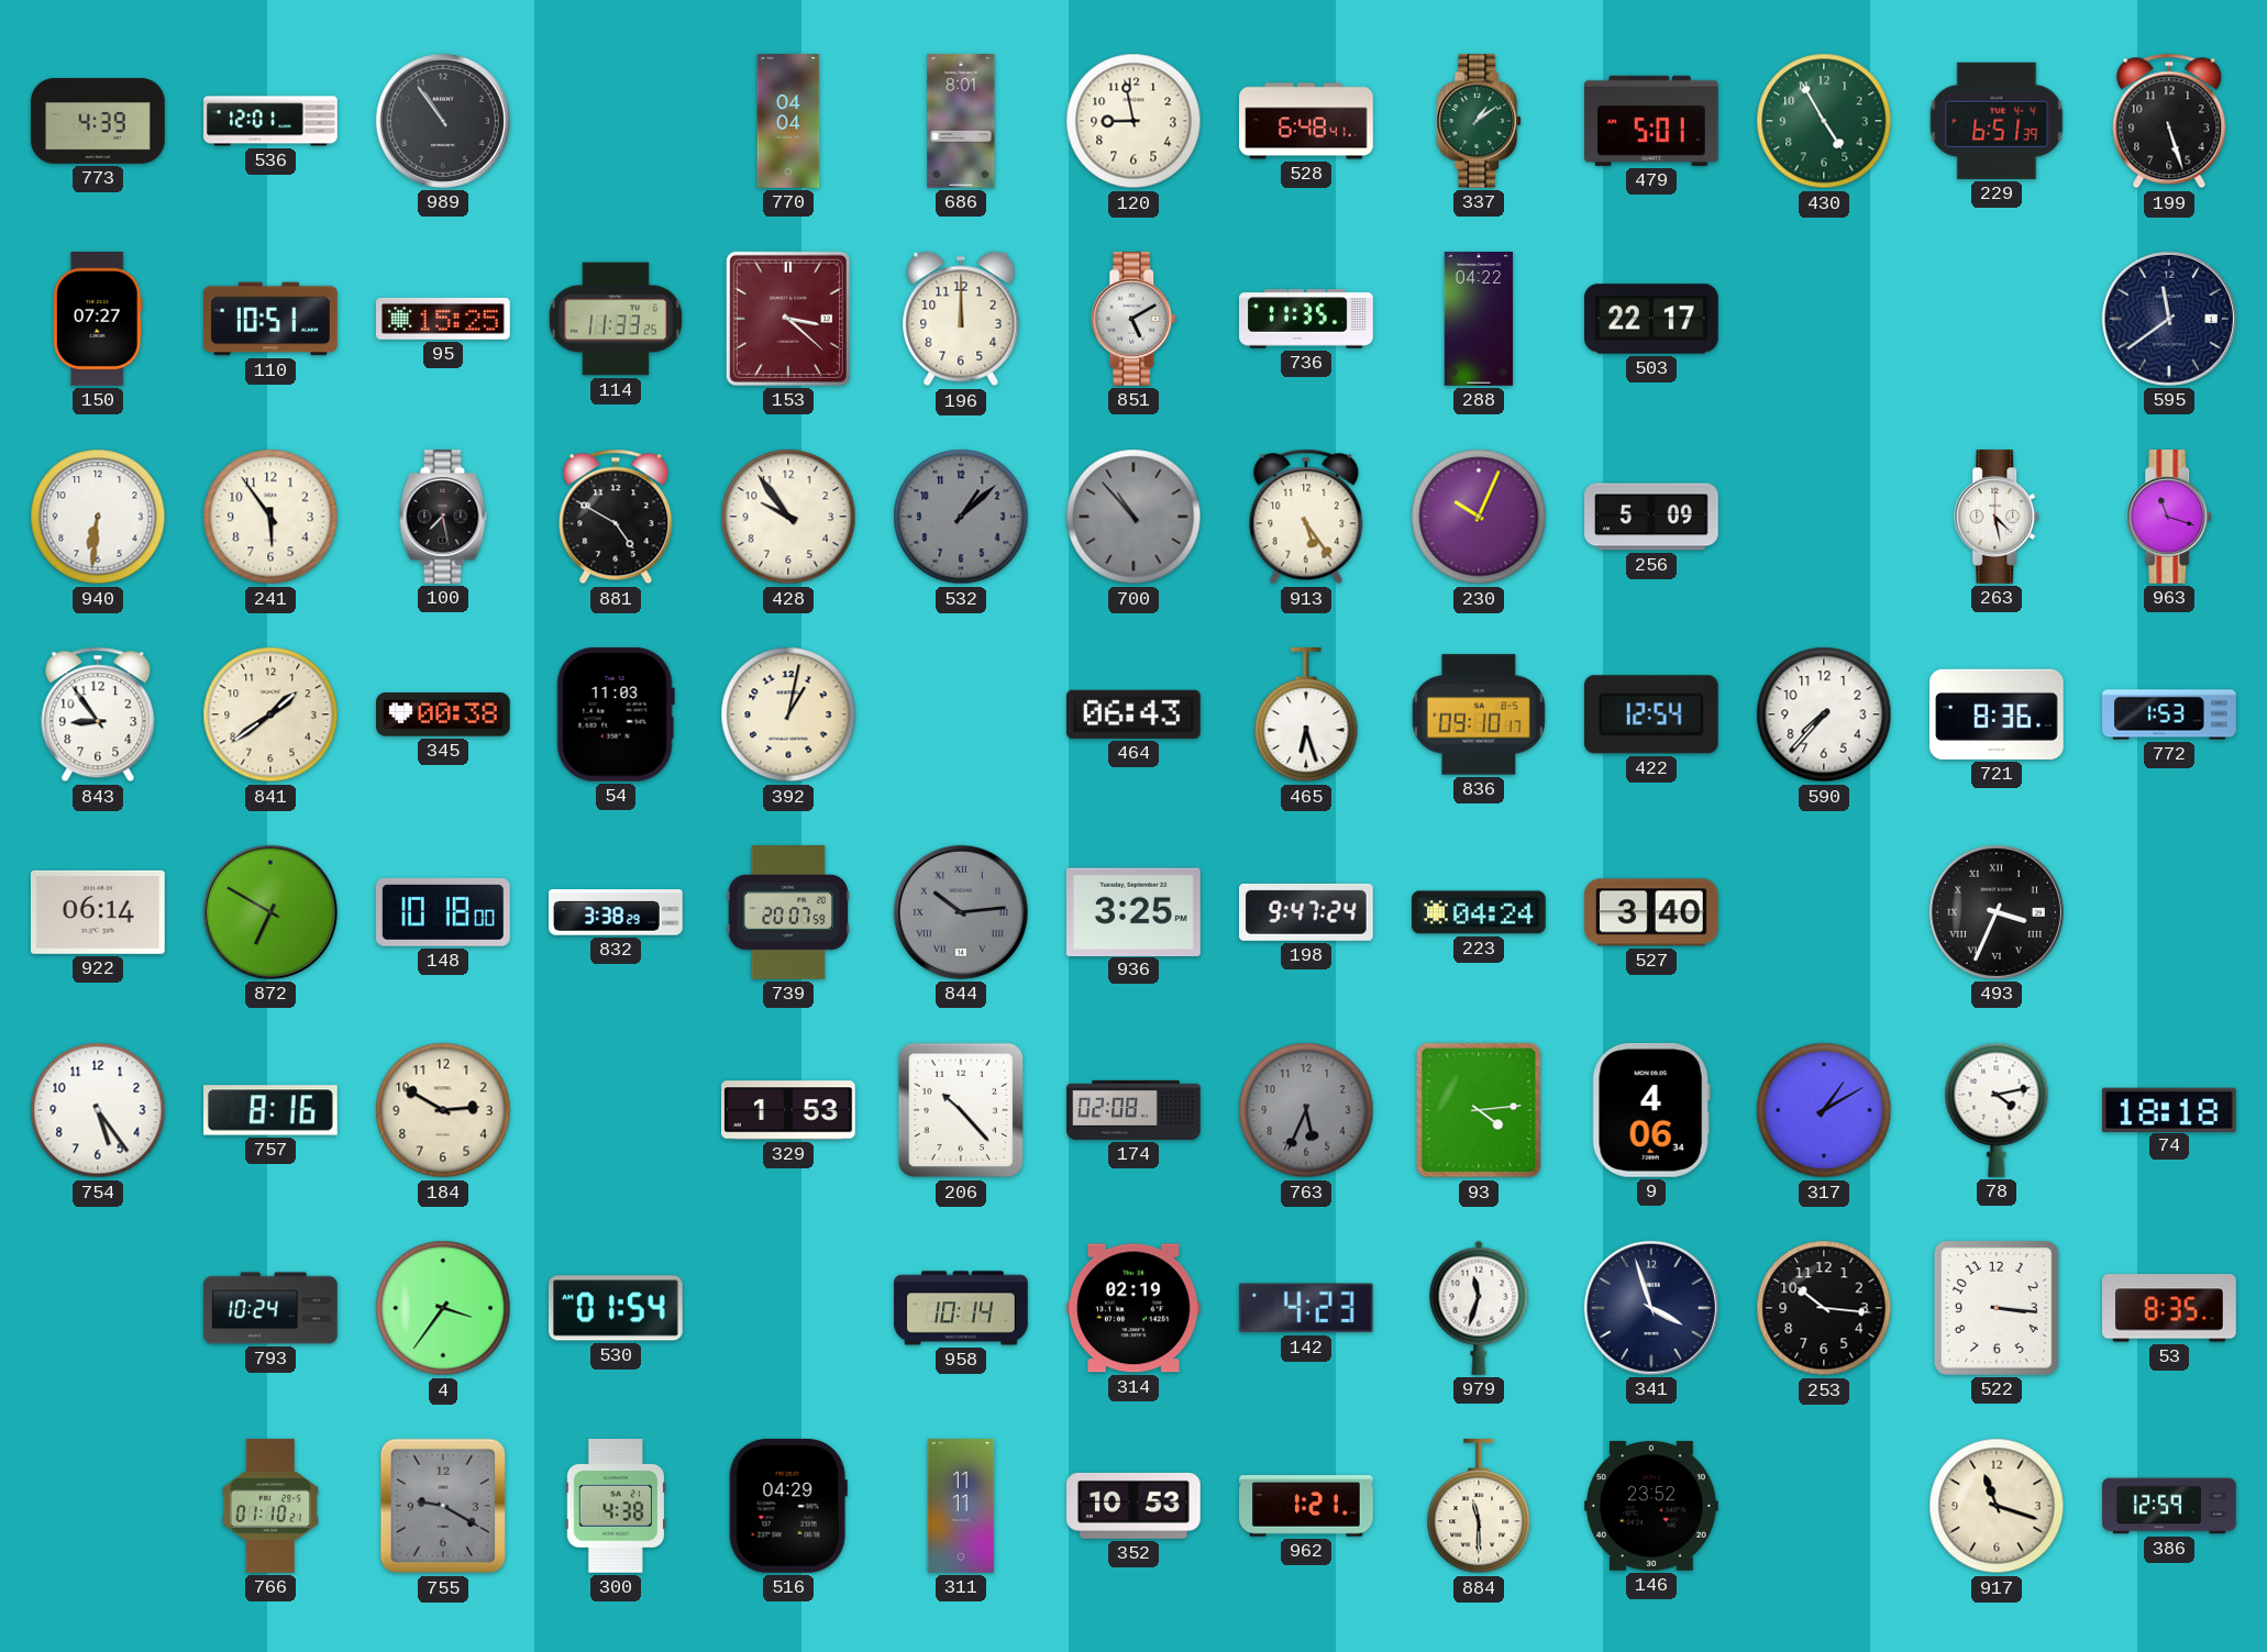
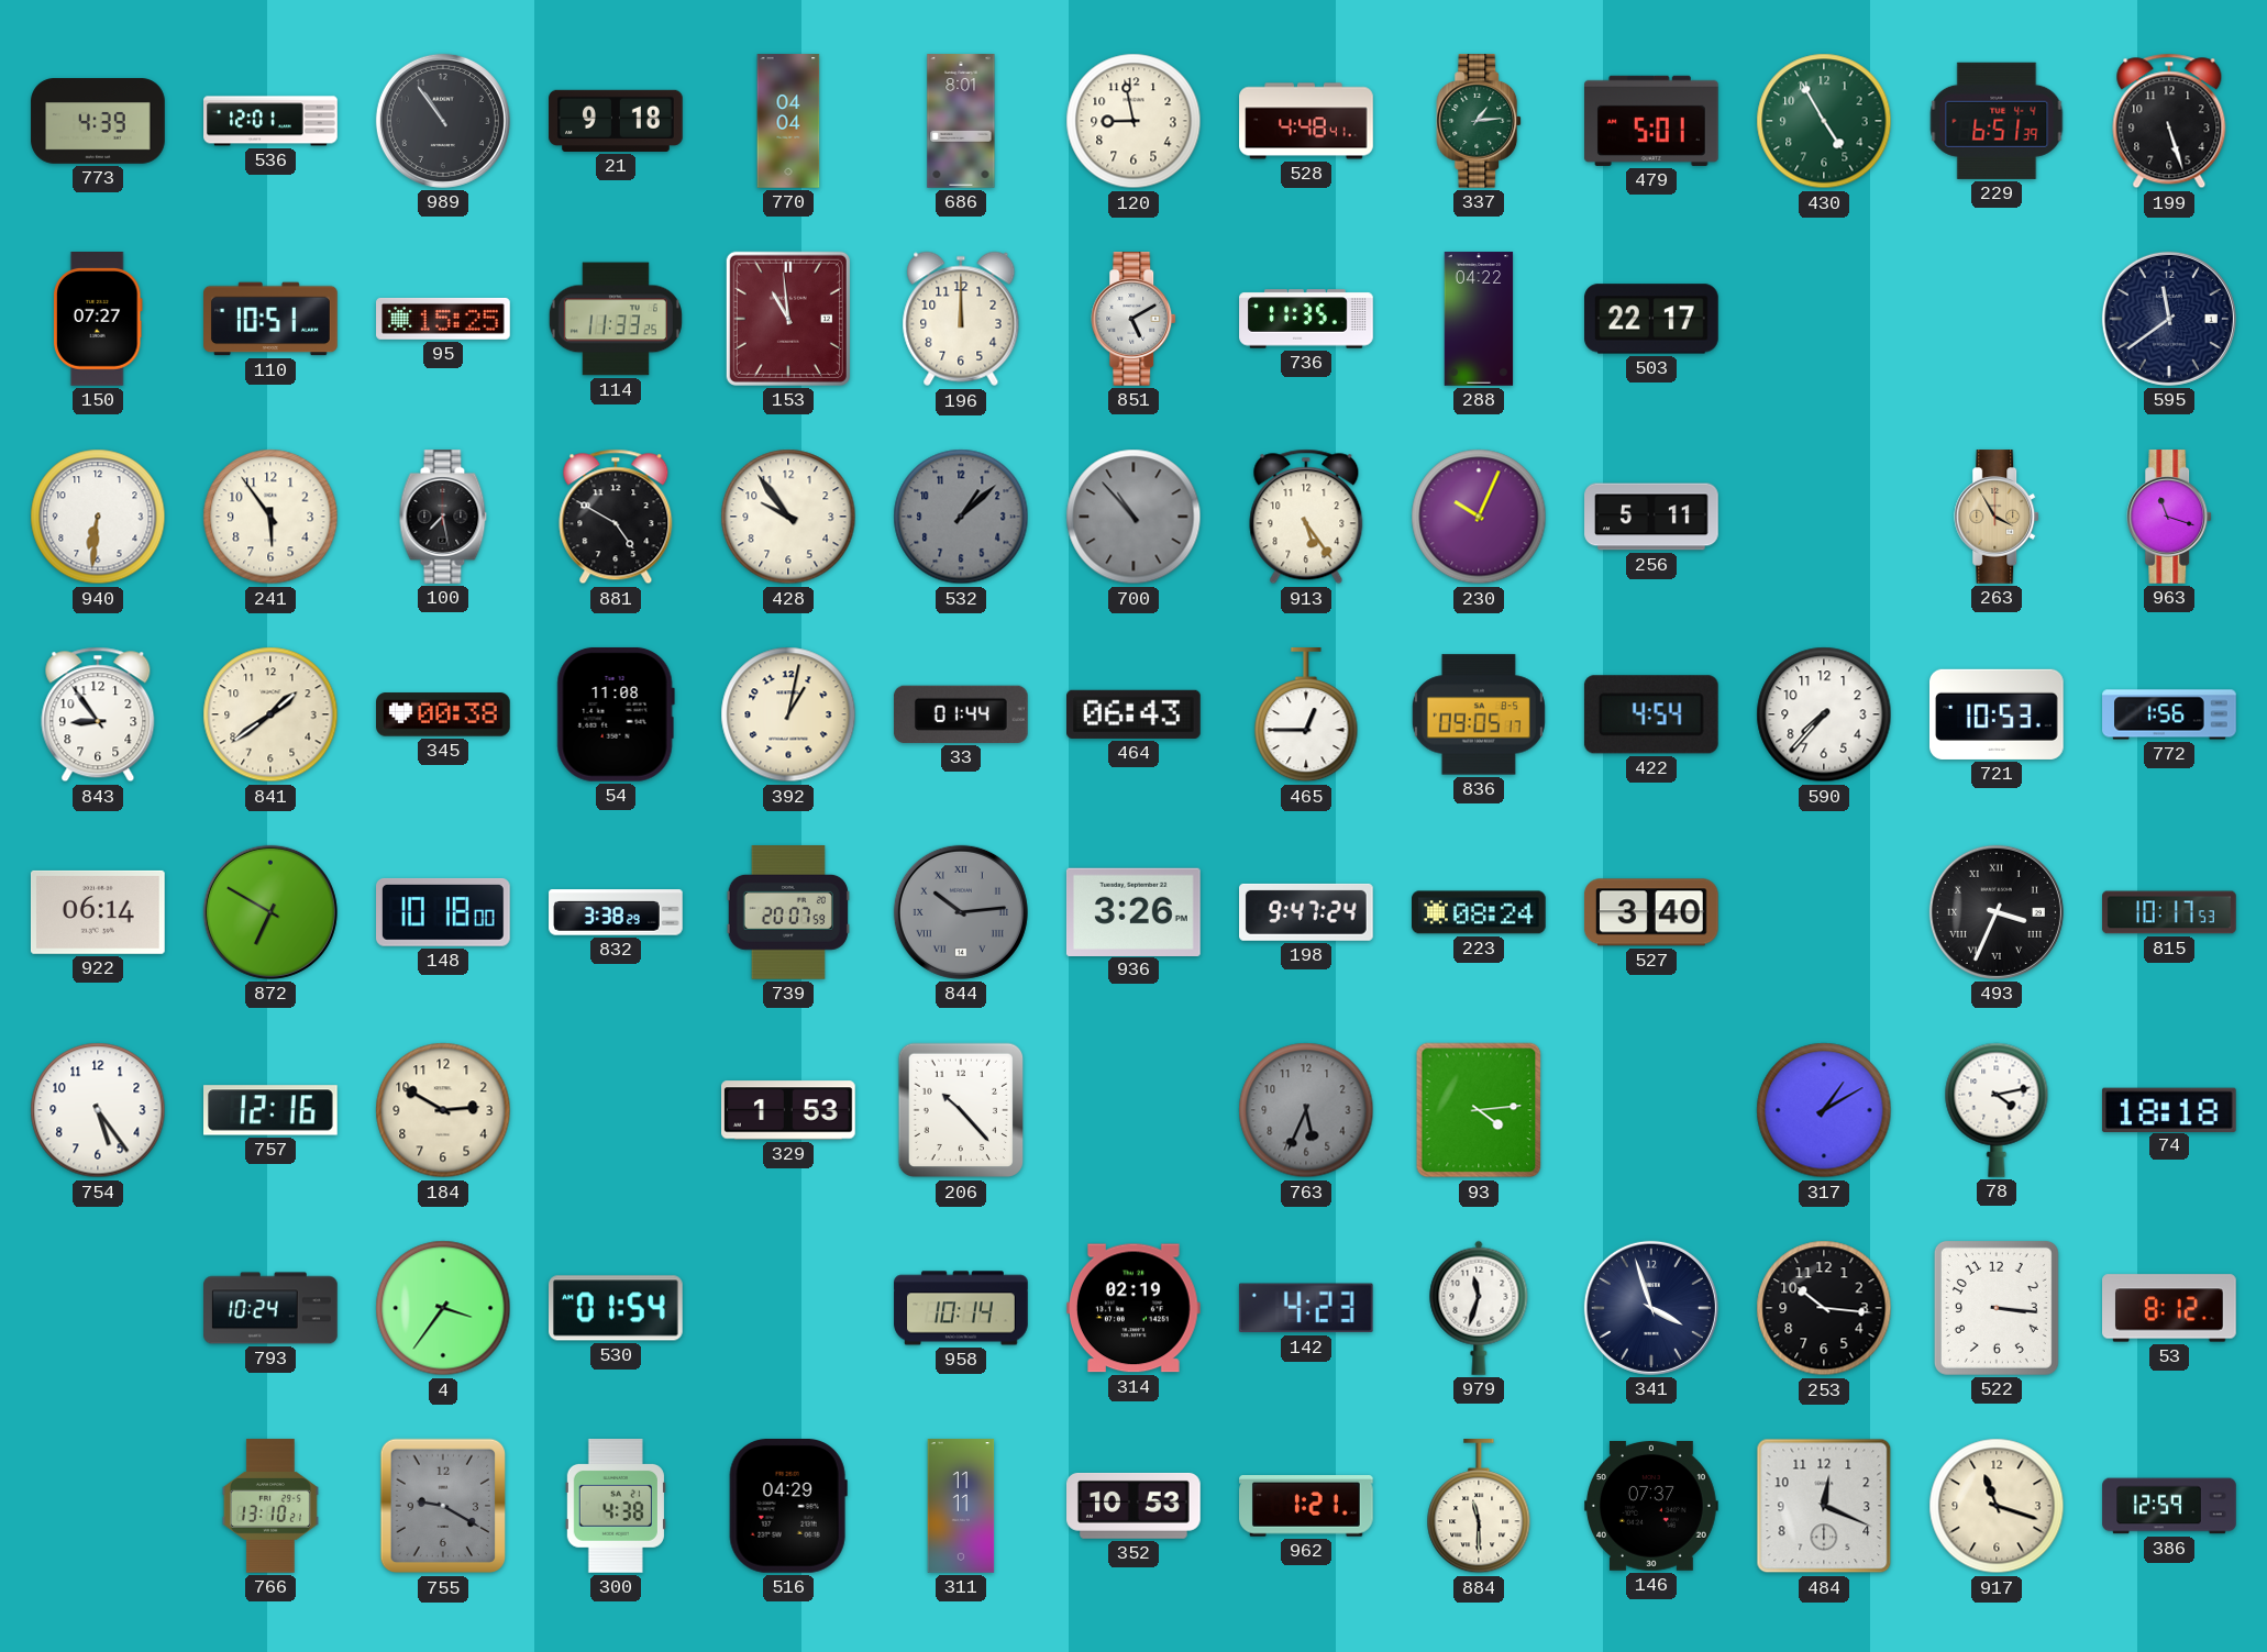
21: none -> 9:18 (616, 121)
528: 6:48 -> 4:48 (1306, 121)
337: 1:09 -> 1:14 (1480, 121)
153: 3:22 -> 10:59 (788, 319)
256: 5:09 -> 5:11 (1651, 517)
263: 4:28 -> 3:55 (1998, 517)
263 dial: white -> champagne (1998, 517)
54: 11:03 -> 11:08 (616, 714)
33: none -> 01:44 (961, 714)
465: 6:27 -> 12:45 (1306, 716)
836: 09:10 -> 09:05 (1479, 714)
422: 12:54 -> 4:54 (1651, 714)
721: 8:36 -> 10:53 (1998, 714)
772: 1:53 -> 1:56 (2169, 714)
936: 3:25 -> 3:26 (1133, 911)
223: 04:24 -> 08:24 (1480, 912)
815: none -> 10:17 (2169, 912)
757: 8:16 -> 12:16 (272, 1110)
174: 02:08 -> none (1133, 1110)
9: 4:06 -> none (1651, 1110)
53: 8:35 -> 8:12 (2170, 1308)
766: 01:10 -> 13:10 (270, 1506)
146: 23:52 -> 07:37 (1652, 1507)
484: none -> 12:19 (1824, 1506)
